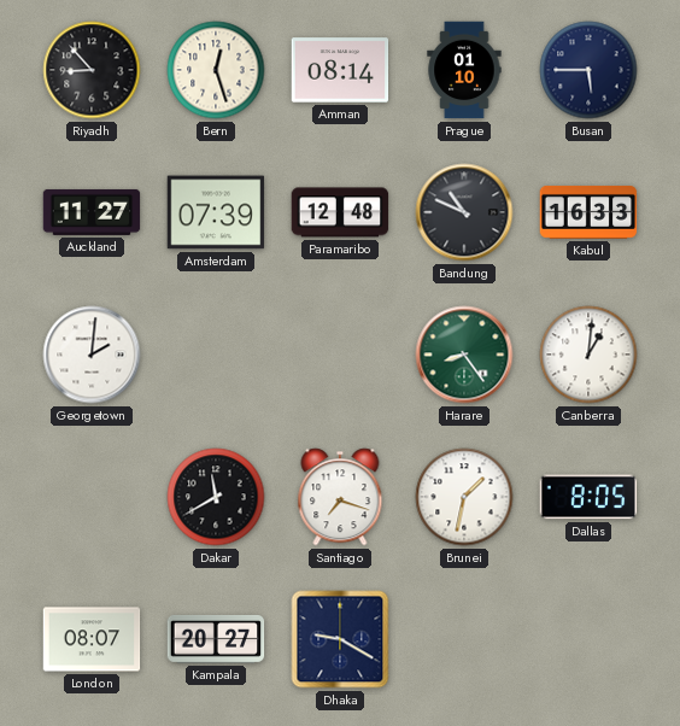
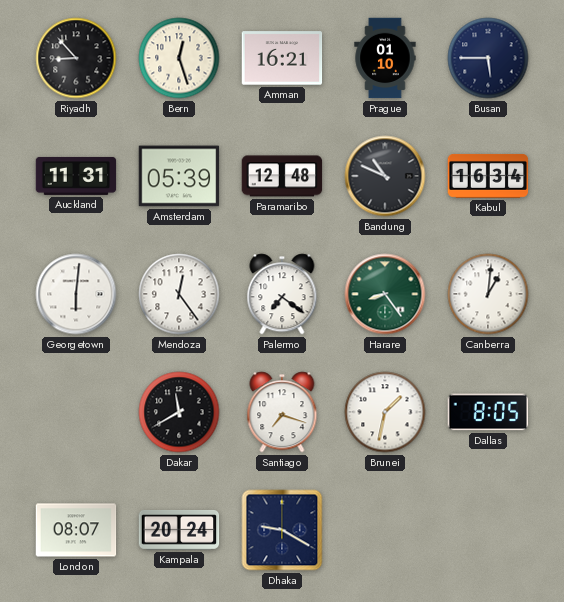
Amman: 08:14 -> 16:21 (282, 58)
Auckland: 11:27 -> 11:31 (76, 176)
Amsterdam: 07:39 -> 05:39 (179, 176)
Kabul: 16:33 -> 16:34 (488, 176)
Georgetown: 2:01 -> 6:01 (76, 294)
Mendoza: none -> 12:24 (179, 294)
Palermo: none -> 7:21 (282, 294)
Kampala: 20:27 -> 20:24 (179, 530)
